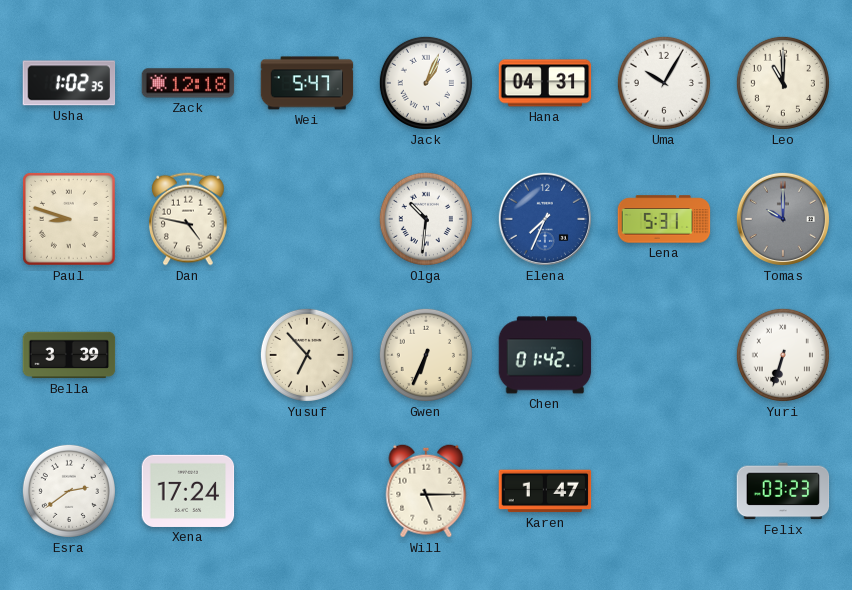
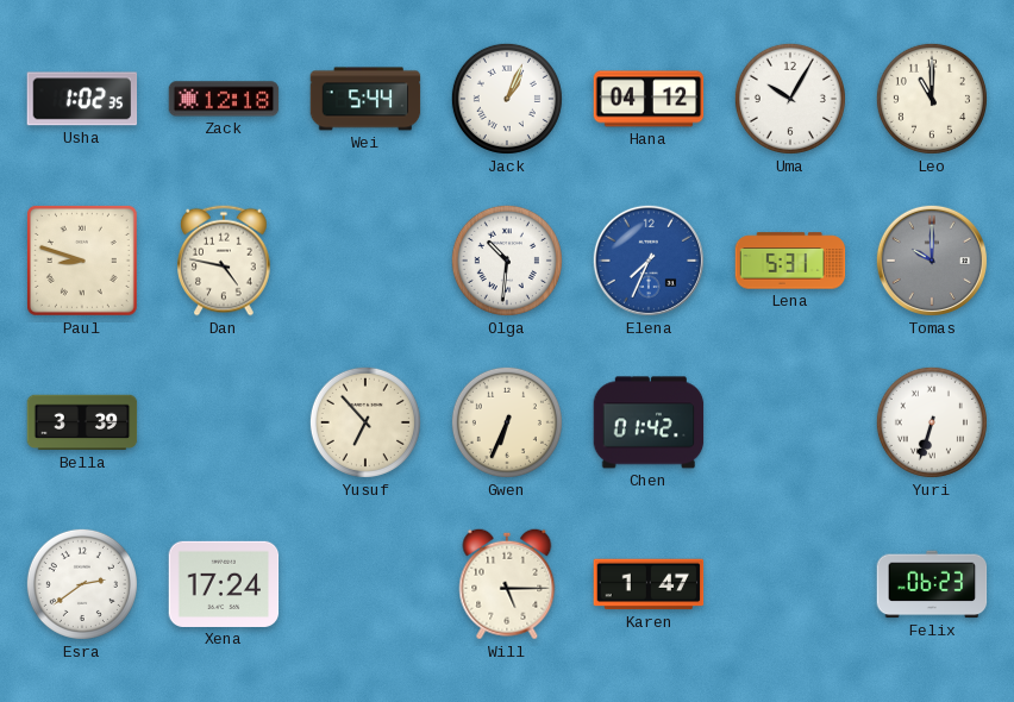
Wei: 5:47 -> 5:44 (365, 99)
Hana: 04:31 -> 04:12 (649, 99)
Felix: 03:23 -> 06:23 (932, 584)
